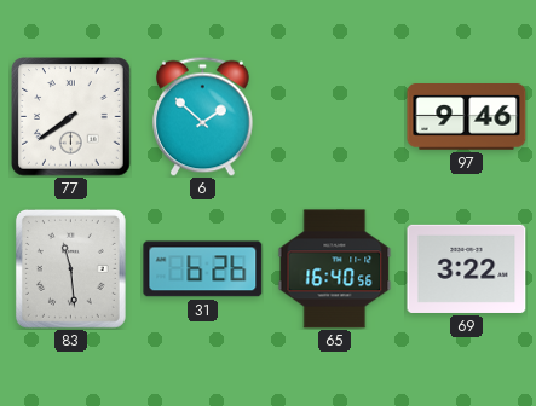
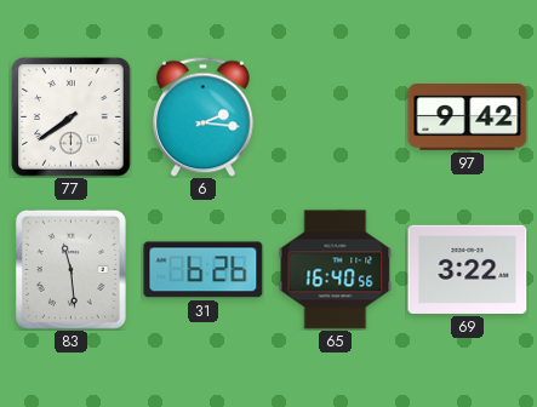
6: 1:52 -> 2:16 (204, 116)
97: 9:46 -> 9:42 (468, 117)
